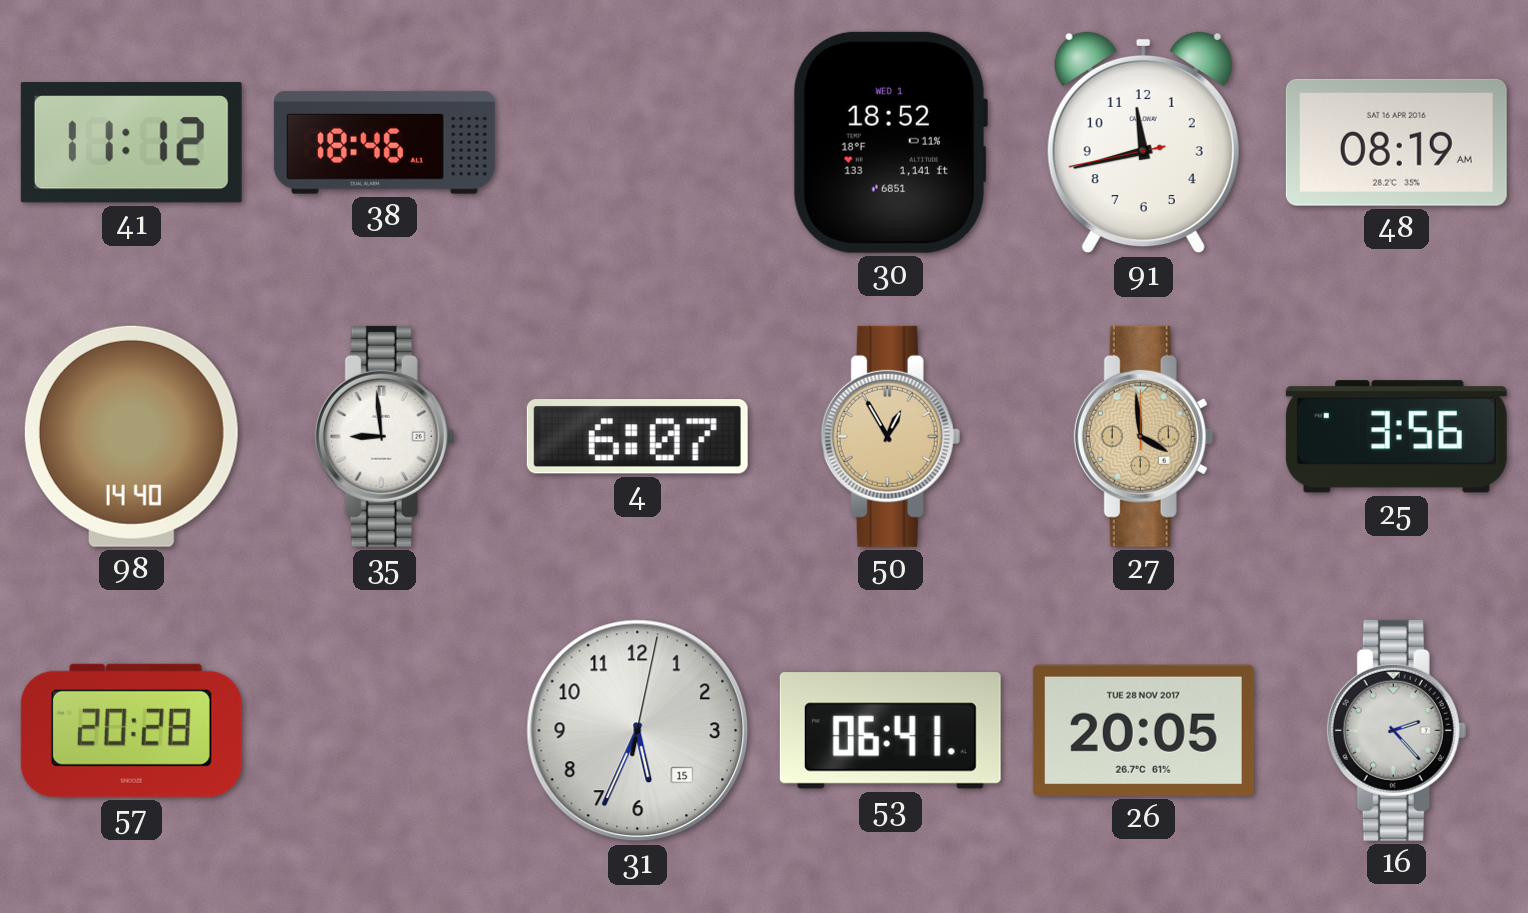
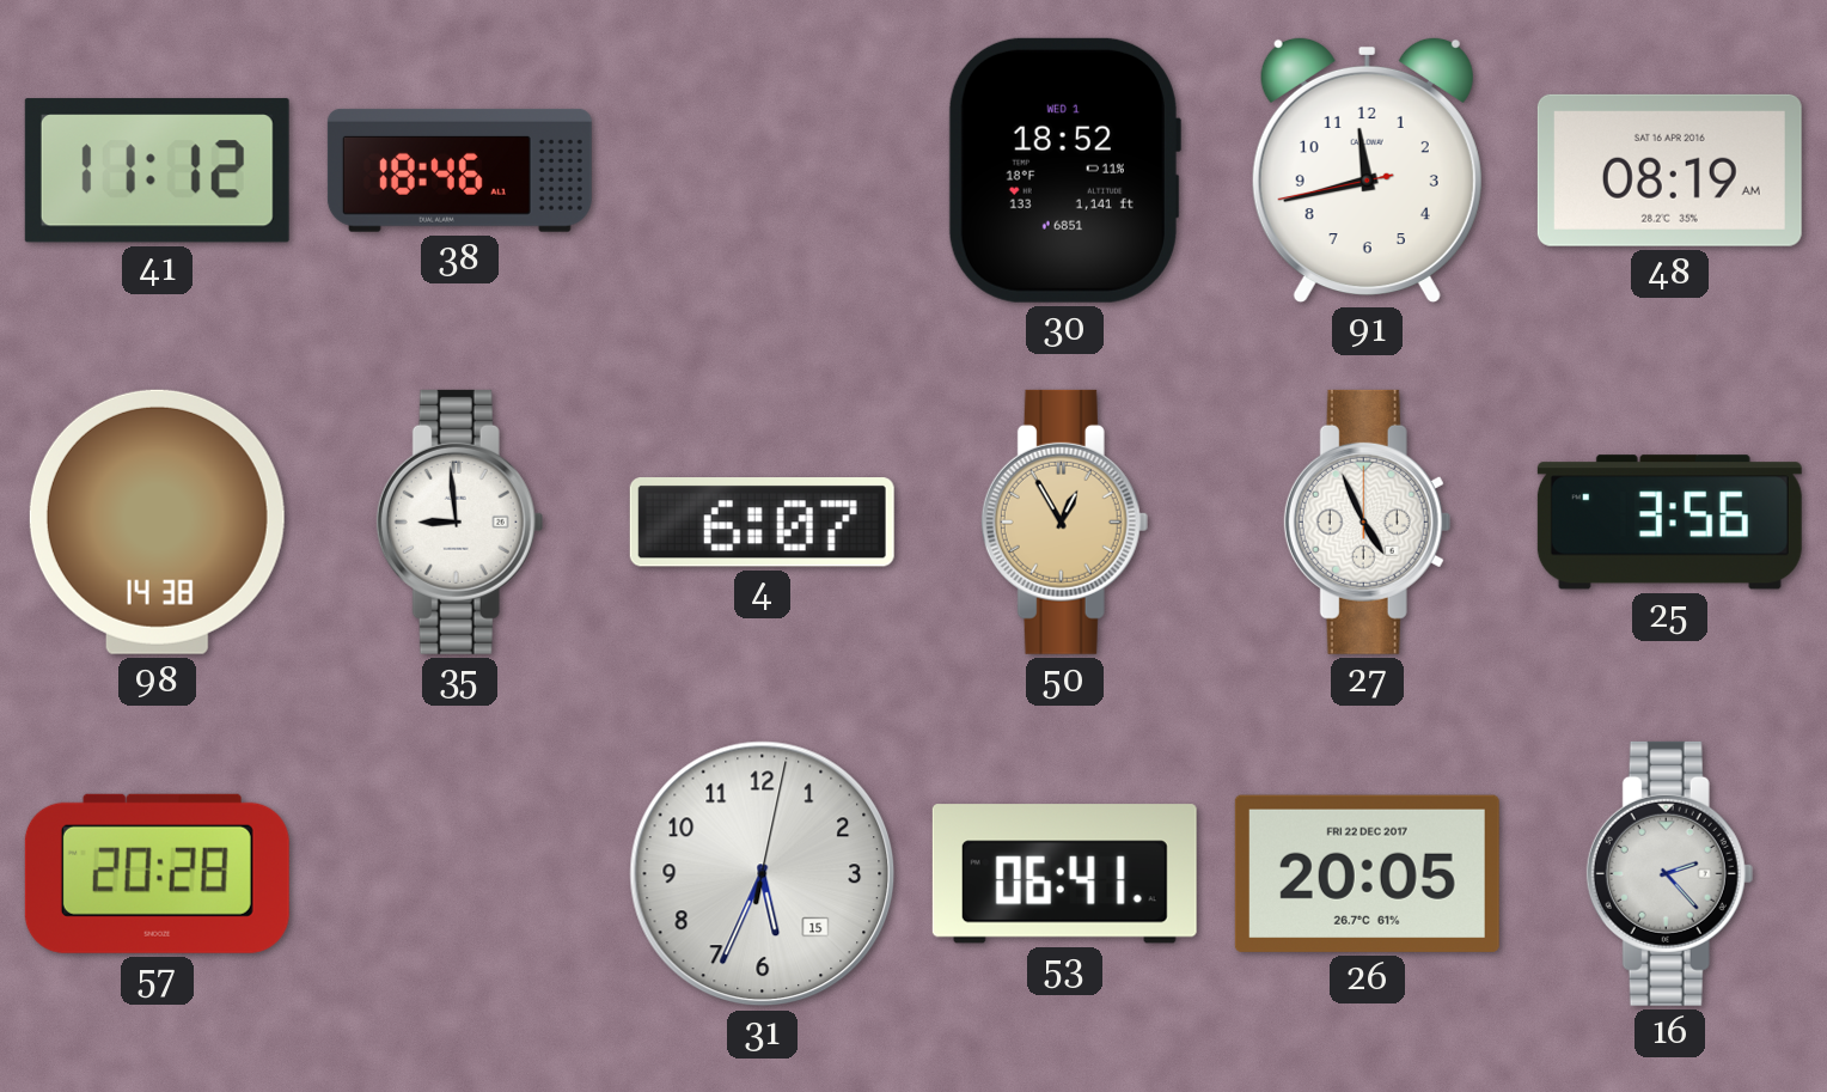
98: 14:40 -> 14:38 (157, 521)
27: 3:59 -> 4:56 (1368, 521)
27 dial: champagne -> white (1368, 521)
26 date: TUE 28 NOV 2017 -> FRI 22 DEC 2017 (1367, 873)
